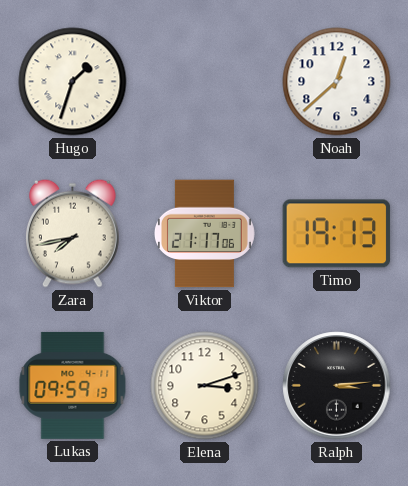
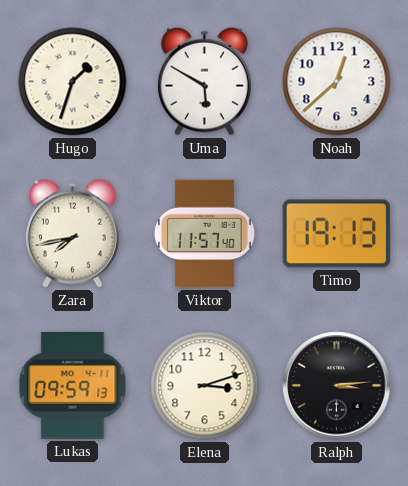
Uma: none -> 5:50 (205, 81)
Viktor: 21:17 -> 11:57 (204, 234)
